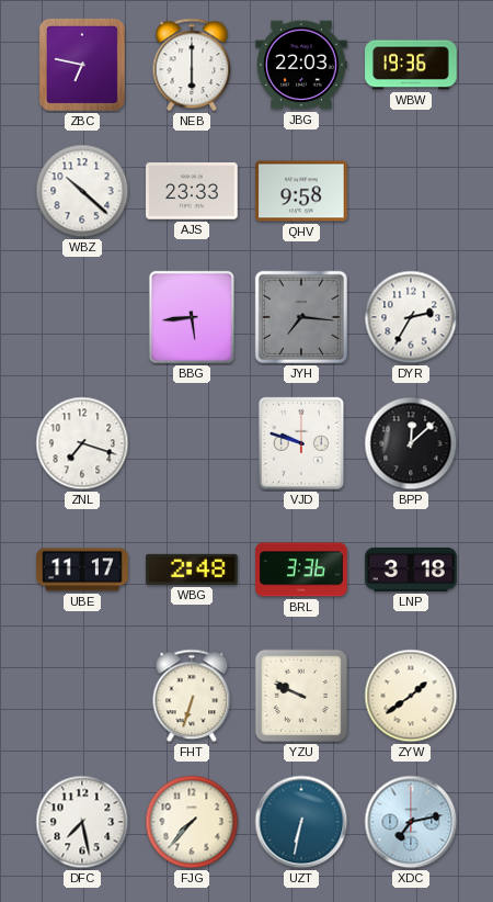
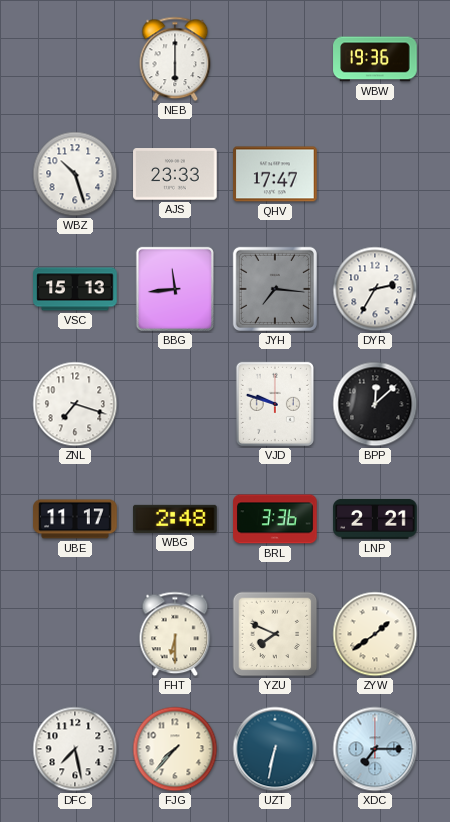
ZBC: 6:47 -> none (82, 65)
JBG: 22:03 -> none (301, 65)
WBZ: 10:22 -> 10:27 (75, 174)
QHV: 9:58 -> 17:47 (275, 174)
VSC: none -> 15:13 (75, 289)
BBG: 5:44 -> 11:44 (175, 289)
LNP: 3:18 -> 2:21 (375, 519)
FHT: 6:33 -> 6:30 (175, 634)
YZU: 9:49 -> 7:49 (275, 634)
XDC: 7:13 -> 7:15 (375, 749)
